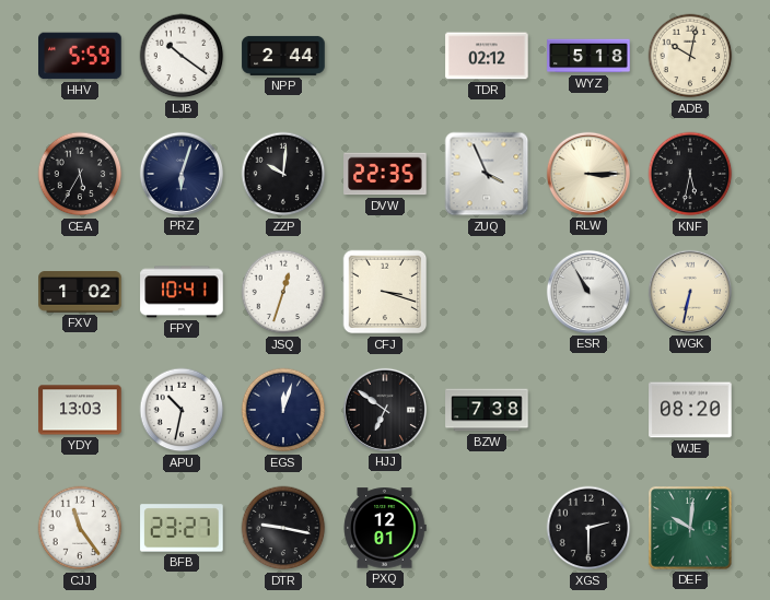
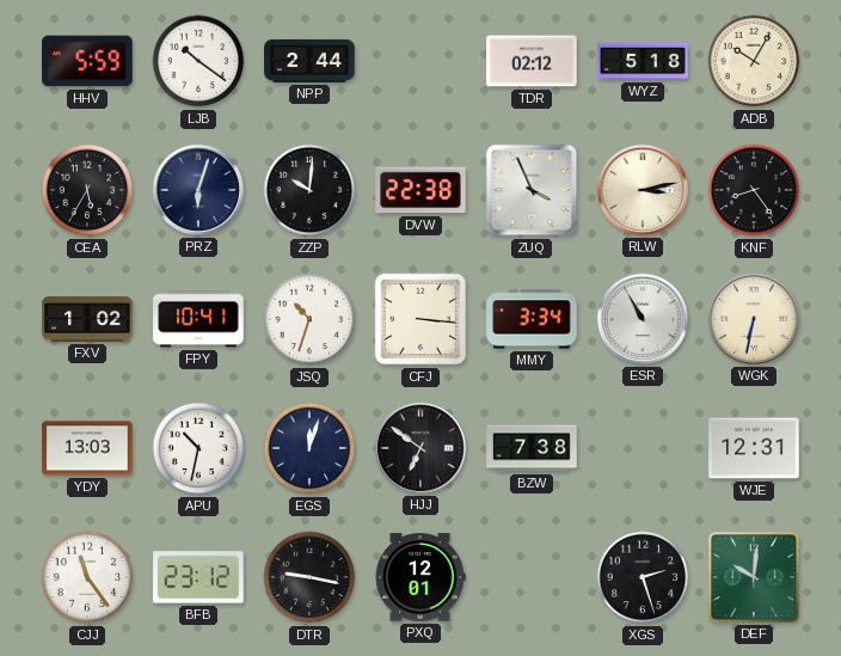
ADB: 10:02 -> 10:05 (754, 61)
DVW: 22:35 -> 22:38 (420, 190)
RLW: 3:15 -> 3:13 (643, 190)
KNF: 5:32 -> 8:24 (754, 190)
JSQ: 12:33 -> 10:33 (309, 319)
CFJ: 3:18 -> 3:16 (420, 319)
MMY: none -> 3:34 (532, 319)
WJE: 08:20 -> 12:31 (754, 448)
BFB: 23:27 -> 23:12 (198, 577)
XGS: 2:30 -> 2:27 (643, 577)
